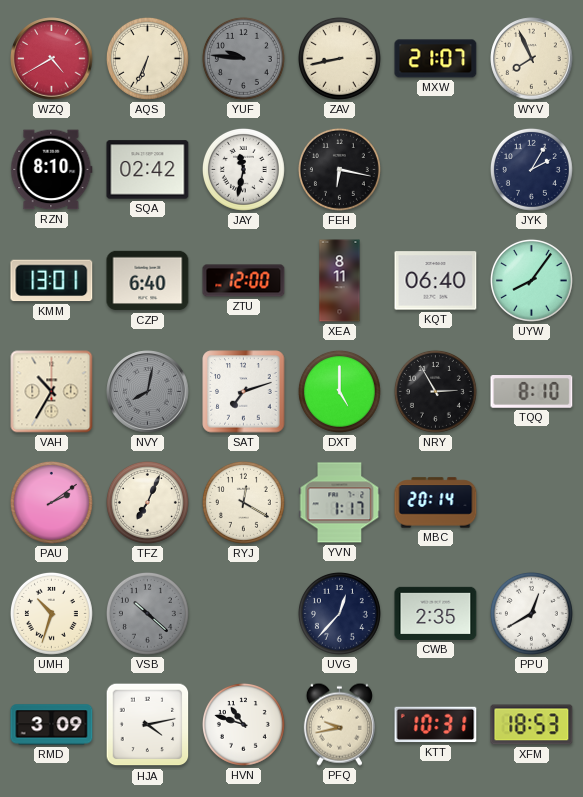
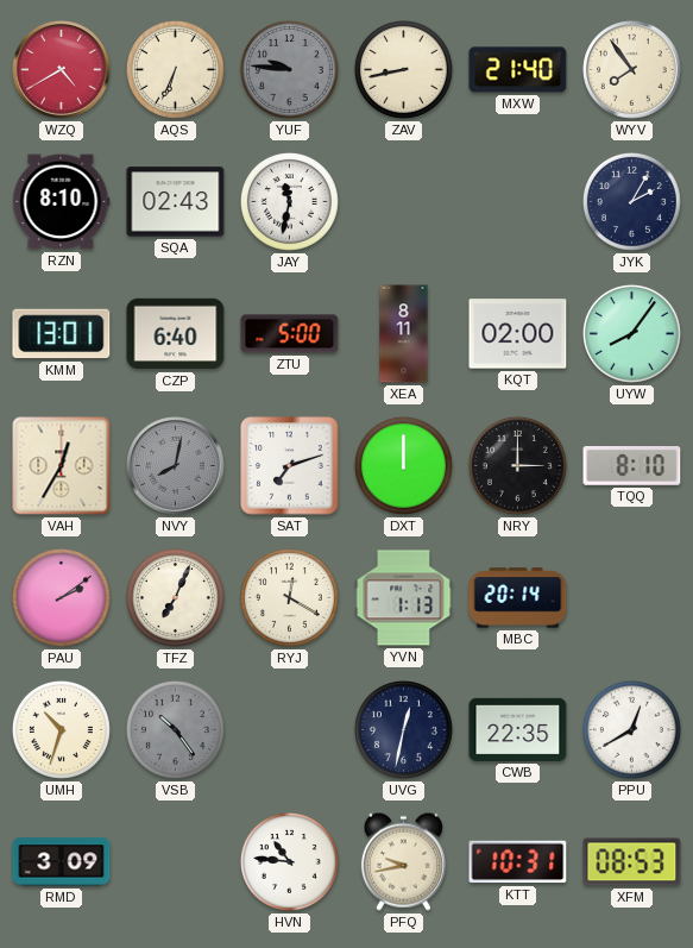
MXW: 21:07 -> 21:40 (518, 70)
WYV: 7:56 -> 7:54 (632, 70)
SQA: 02:42 -> 02:43 (176, 202)
FEH: 6:17 -> none (339, 169)
ZTU: 12:00 -> 5:00 (290, 334)
KQT: 06:40 -> 02:00 (518, 334)
VAH: 10:35 -> 12:35 (62, 466)
DXT: 5:00 -> 12:00 (403, 465)
NRY: 2:55 -> 3:00 (517, 465)
YVN: 1:17 -> 1:13 (404, 598)
VSB: 10:22 -> 10:24 (175, 729)
UVG: 12:37 -> 12:32 (403, 729)
CWB: 2:35 -> 22:35 (518, 729)
HJA: 4:13 -> none (148, 725)
HVN: 10:48 -> 10:46 (289, 861)
XFM: 18:53 -> 08:53 (632, 862)
